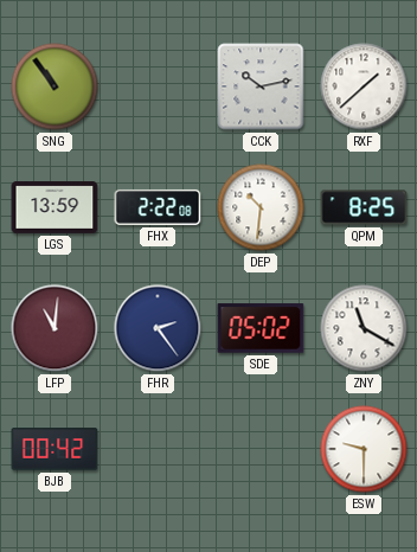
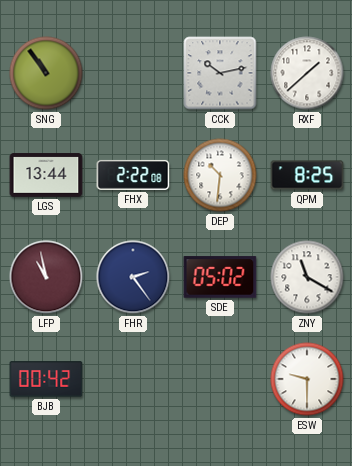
LGS: 13:59 -> 13:44 (46, 175)
LFP: 11:01 -> 10:58 (46, 277)
